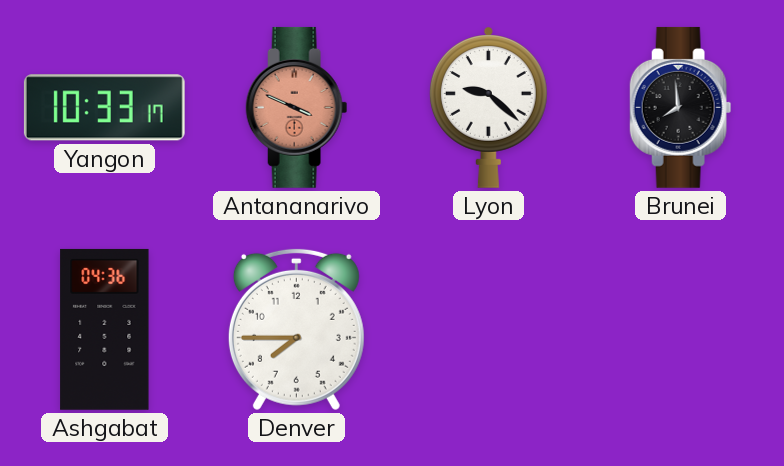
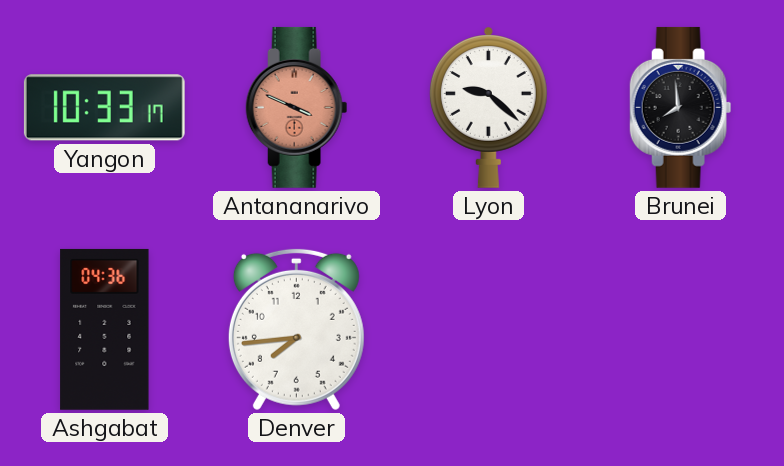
Denver: 7:45 -> 7:44 (296, 329)
